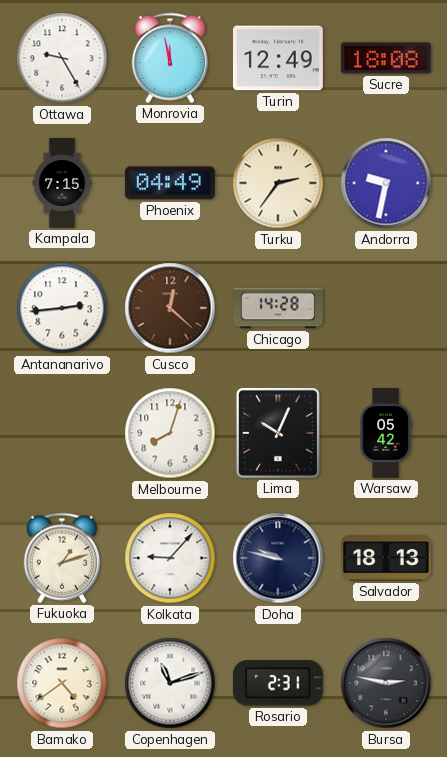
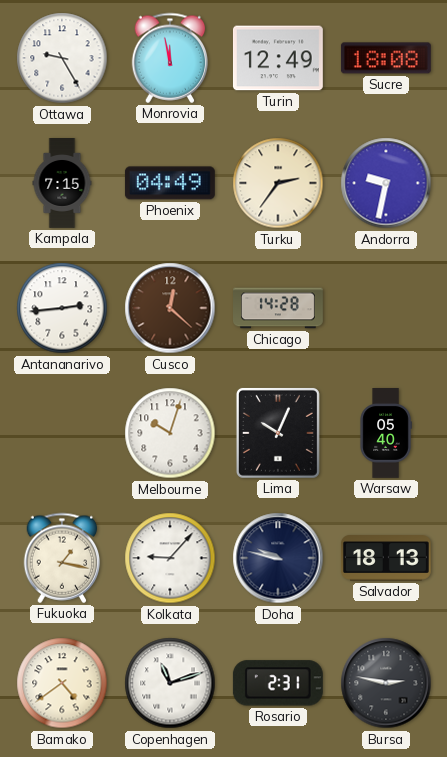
Melbourne: 8:03 -> 10:03 (170, 433)
Warsaw: 05:42 -> 05:40 (386, 434)
Fukuoka: 1:12 -> 1:17 (62, 558)
